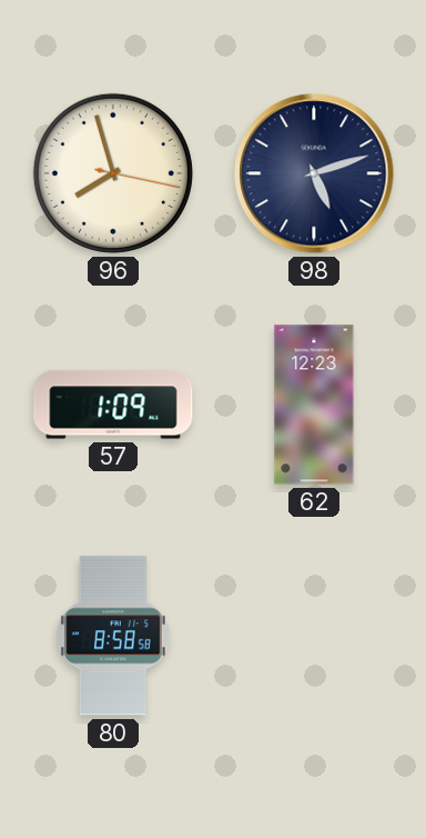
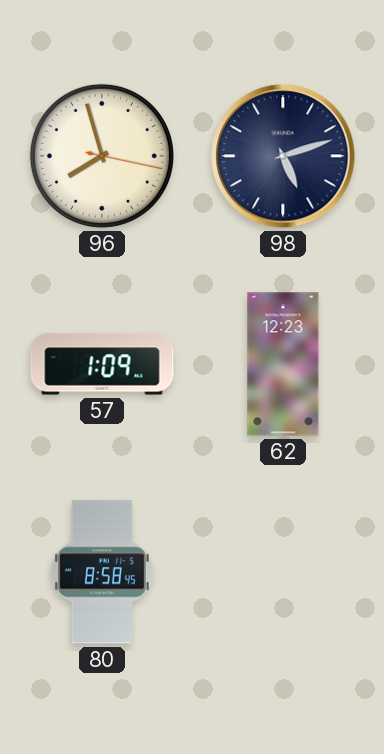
80: 8:58:58 -> 8:58:45 (102, 572)
